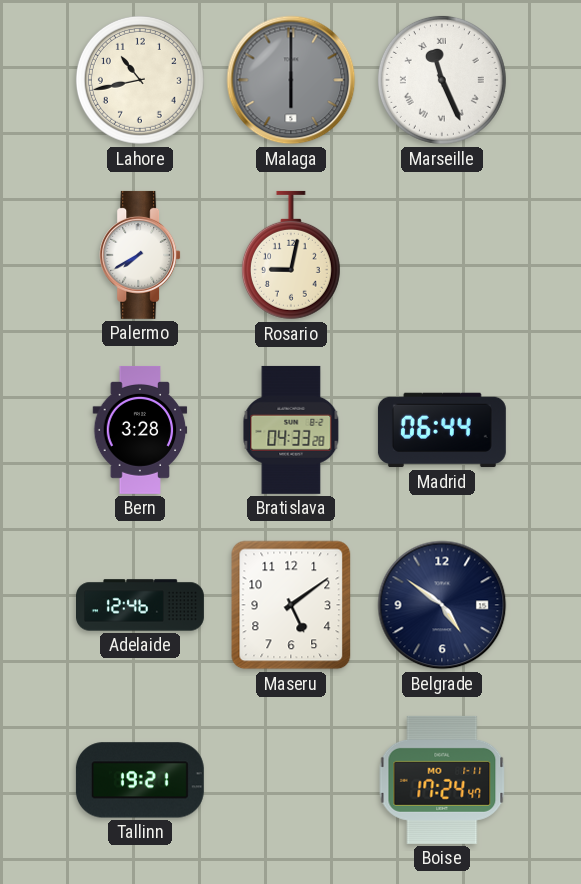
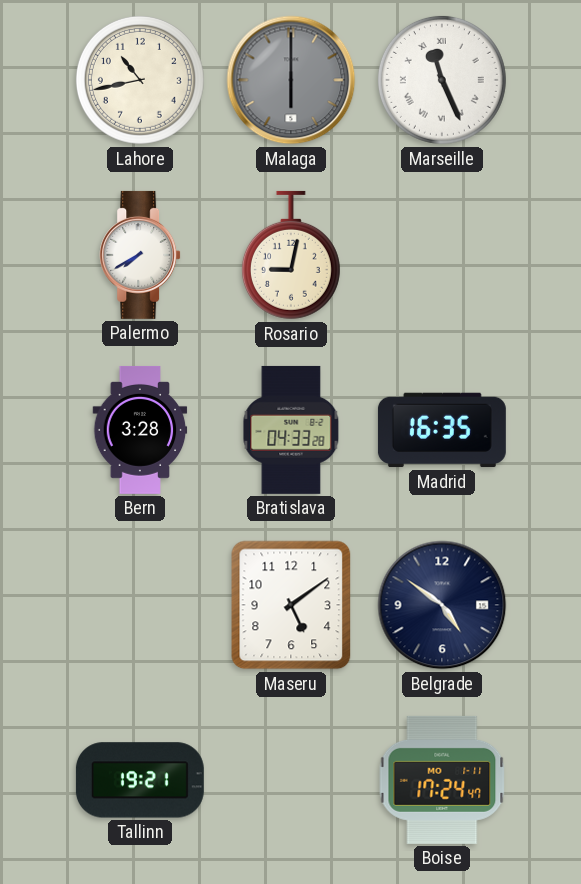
Madrid: 06:44 -> 16:35 (442, 430)
Adelaide: 12:46 -> none (141, 605)
